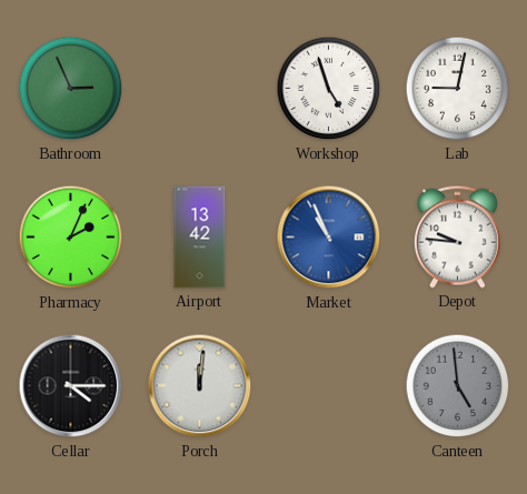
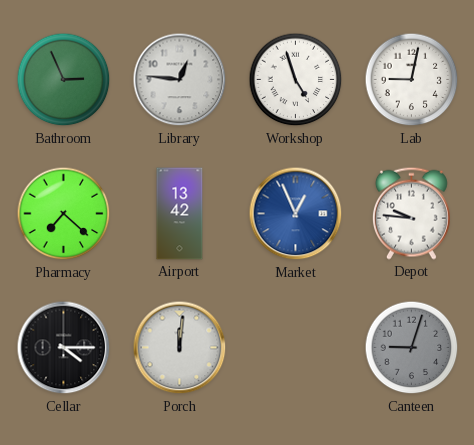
Library: none -> 12:46 (180, 80)
Pharmacy: 2:04 -> 7:22 (64, 214)
Market: 10:56 -> 12:56 (296, 214)
Canteen: 4:59 -> 9:03 (412, 348)
